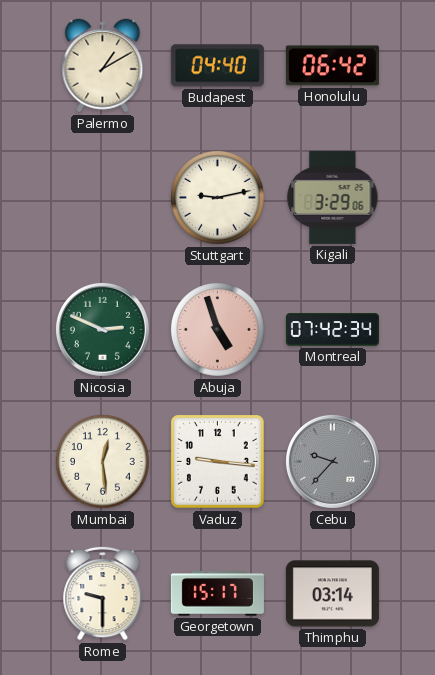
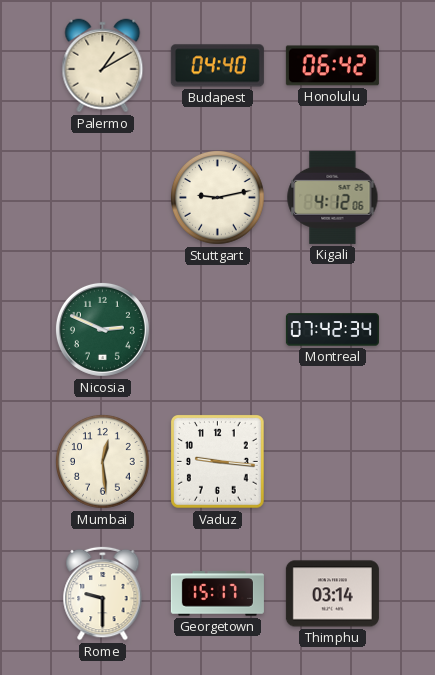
Kigali: 3:29 -> 4:12 (333, 197)
Abuja: 4:57 -> none (218, 330)
Cebu: 9:37 -> none (332, 461)
